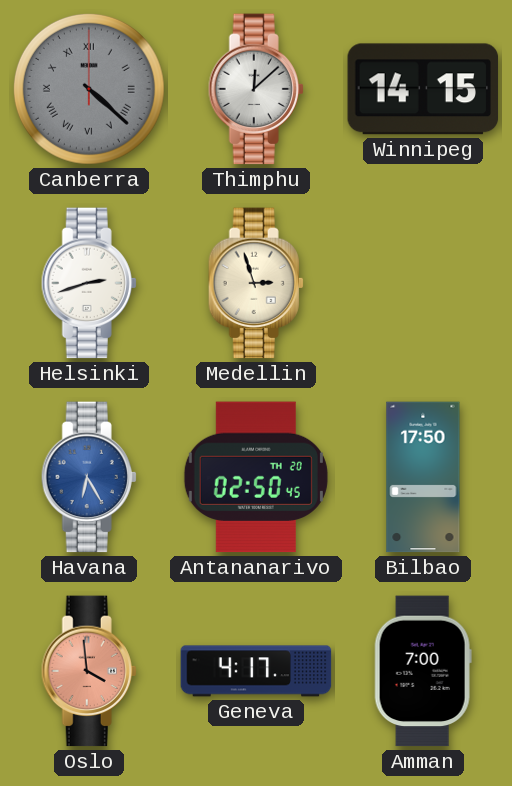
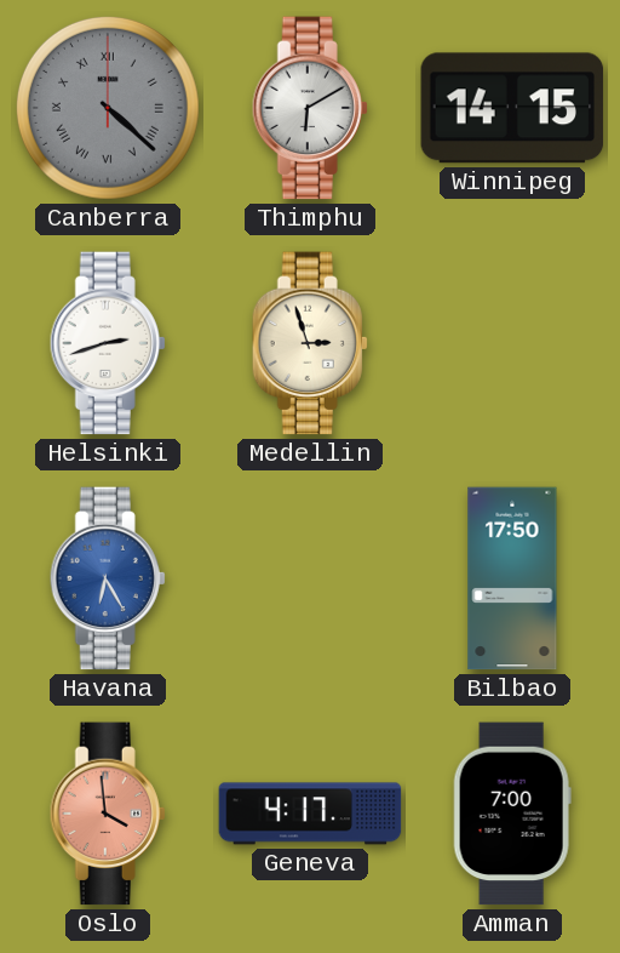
Thimphu: 12:08 -> 6:10 (310, 108)
Antananarivo: 02:50 -> none (256, 477)
